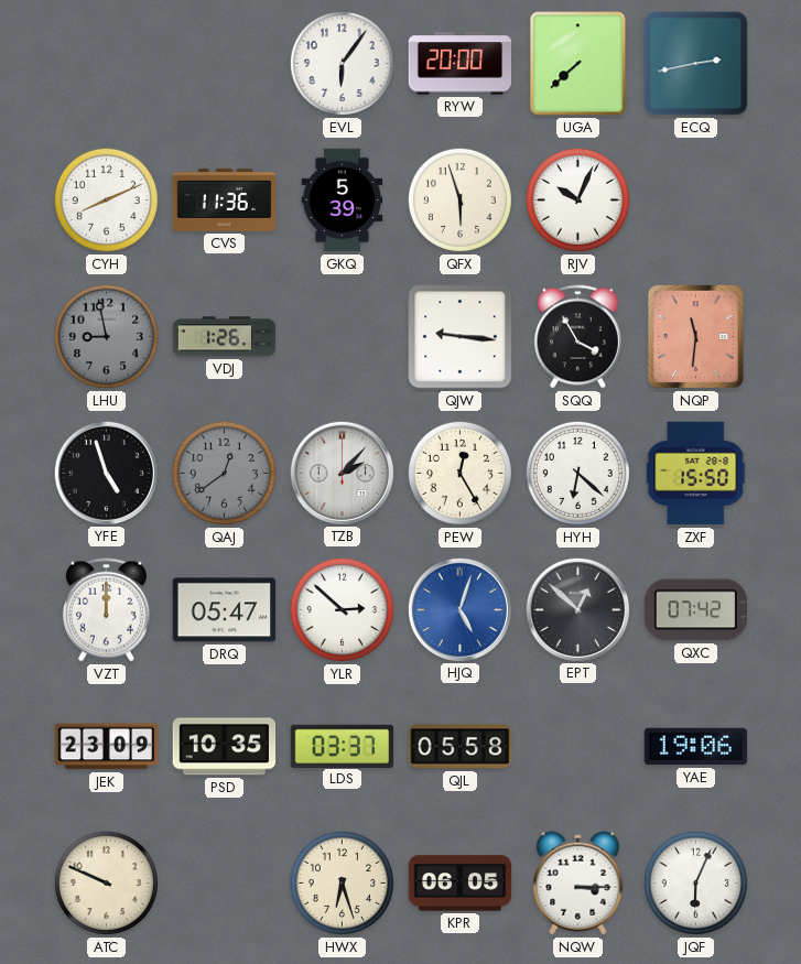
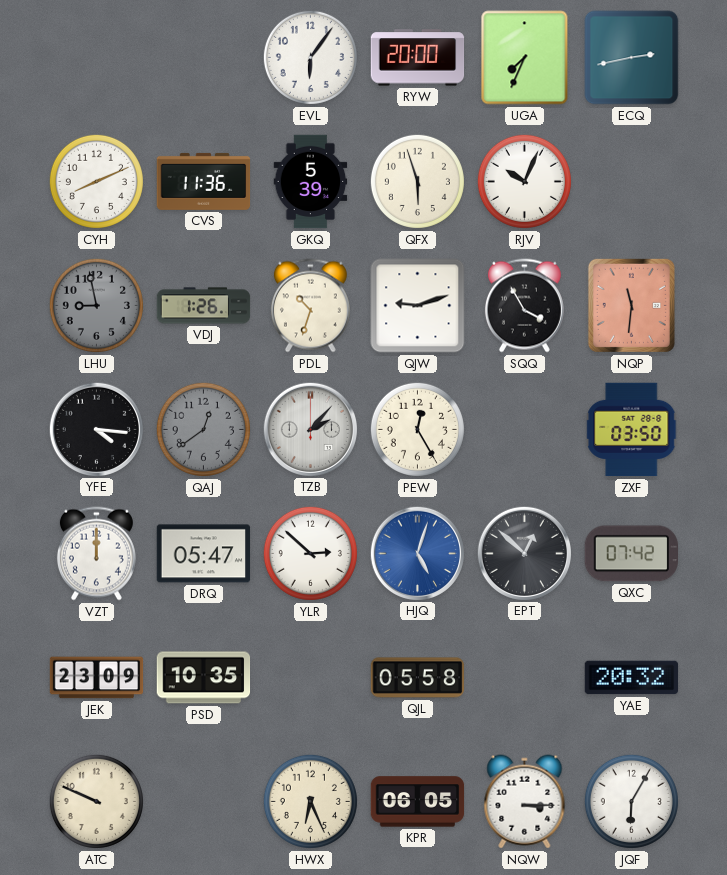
UGA: 7:38 -> 7:34 (525, 58)
PDL: none -> 10:33 (310, 306)
QJW: 9:16 -> 9:12 (418, 306)
YFE: 4:57 -> 4:16 (96, 429)
HYH: 6:22 -> none (577, 473)
ZXF: 15:50 -> 03:50 (632, 430)
LDS: 03:37 -> none (343, 746)
YAE: 19:06 -> 20:32 (632, 678)
HWX: 6:27 -> 6:26 (310, 801)
JQF: 6:04 -> 6:05 (631, 801)
